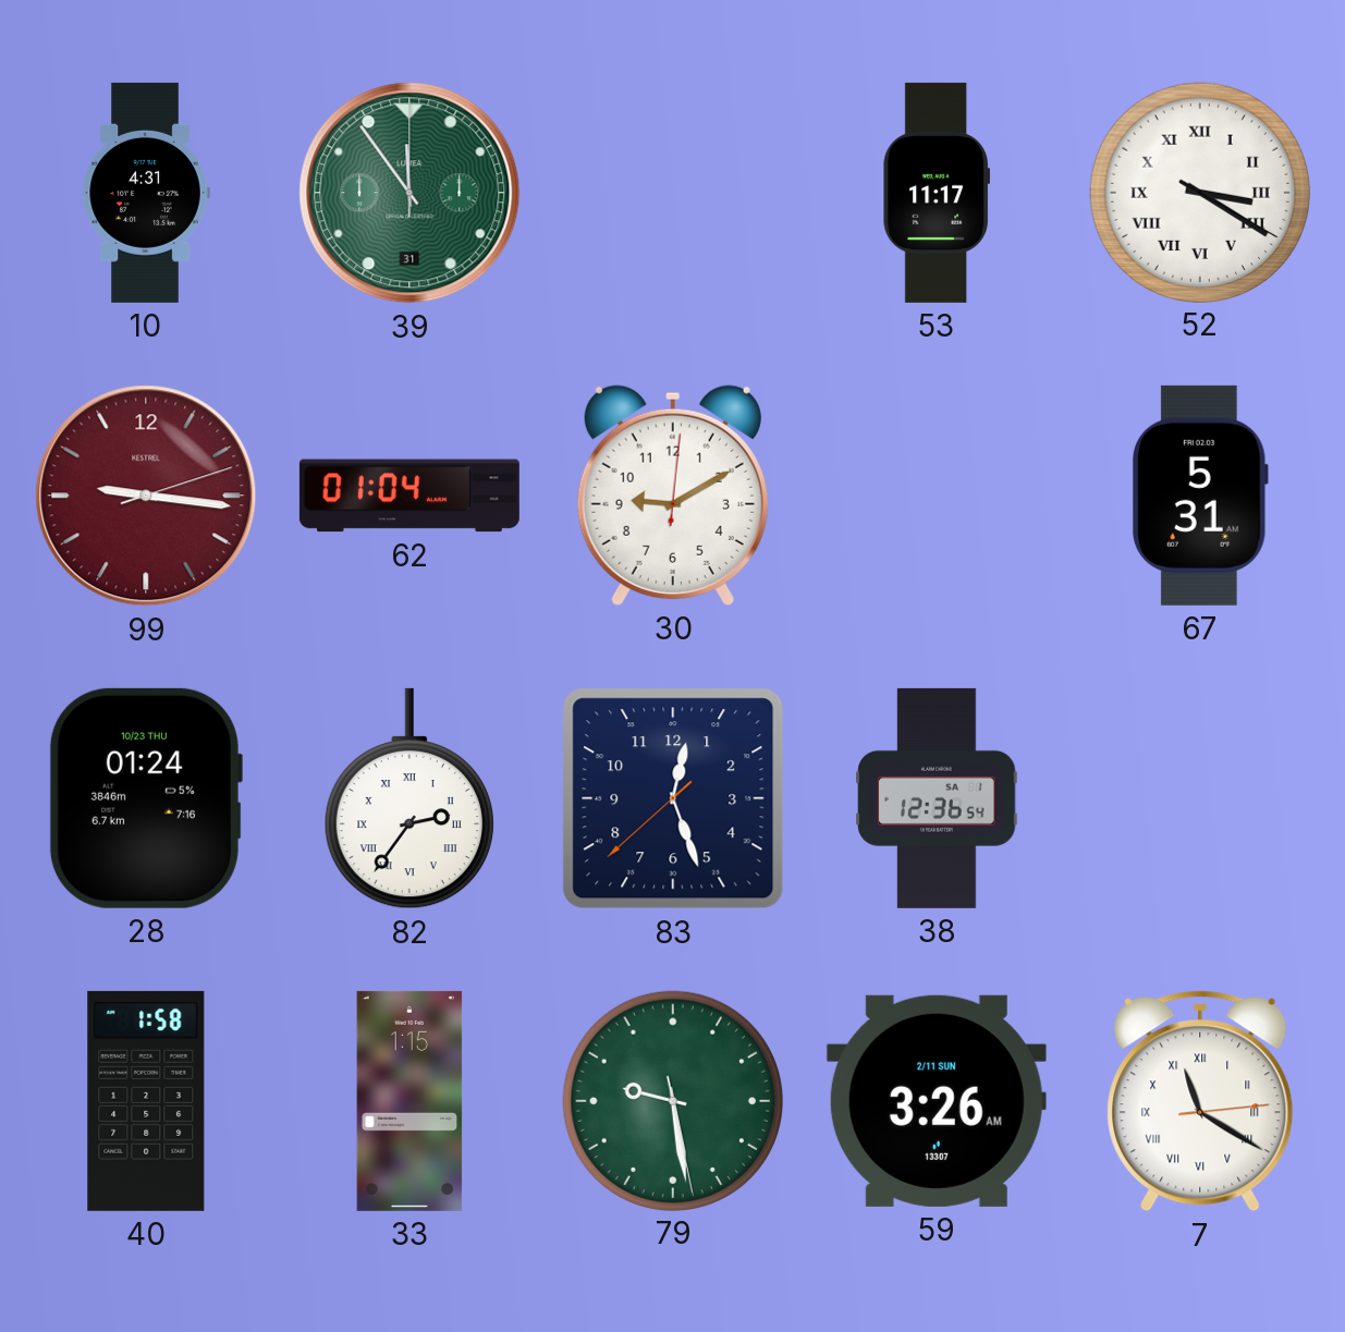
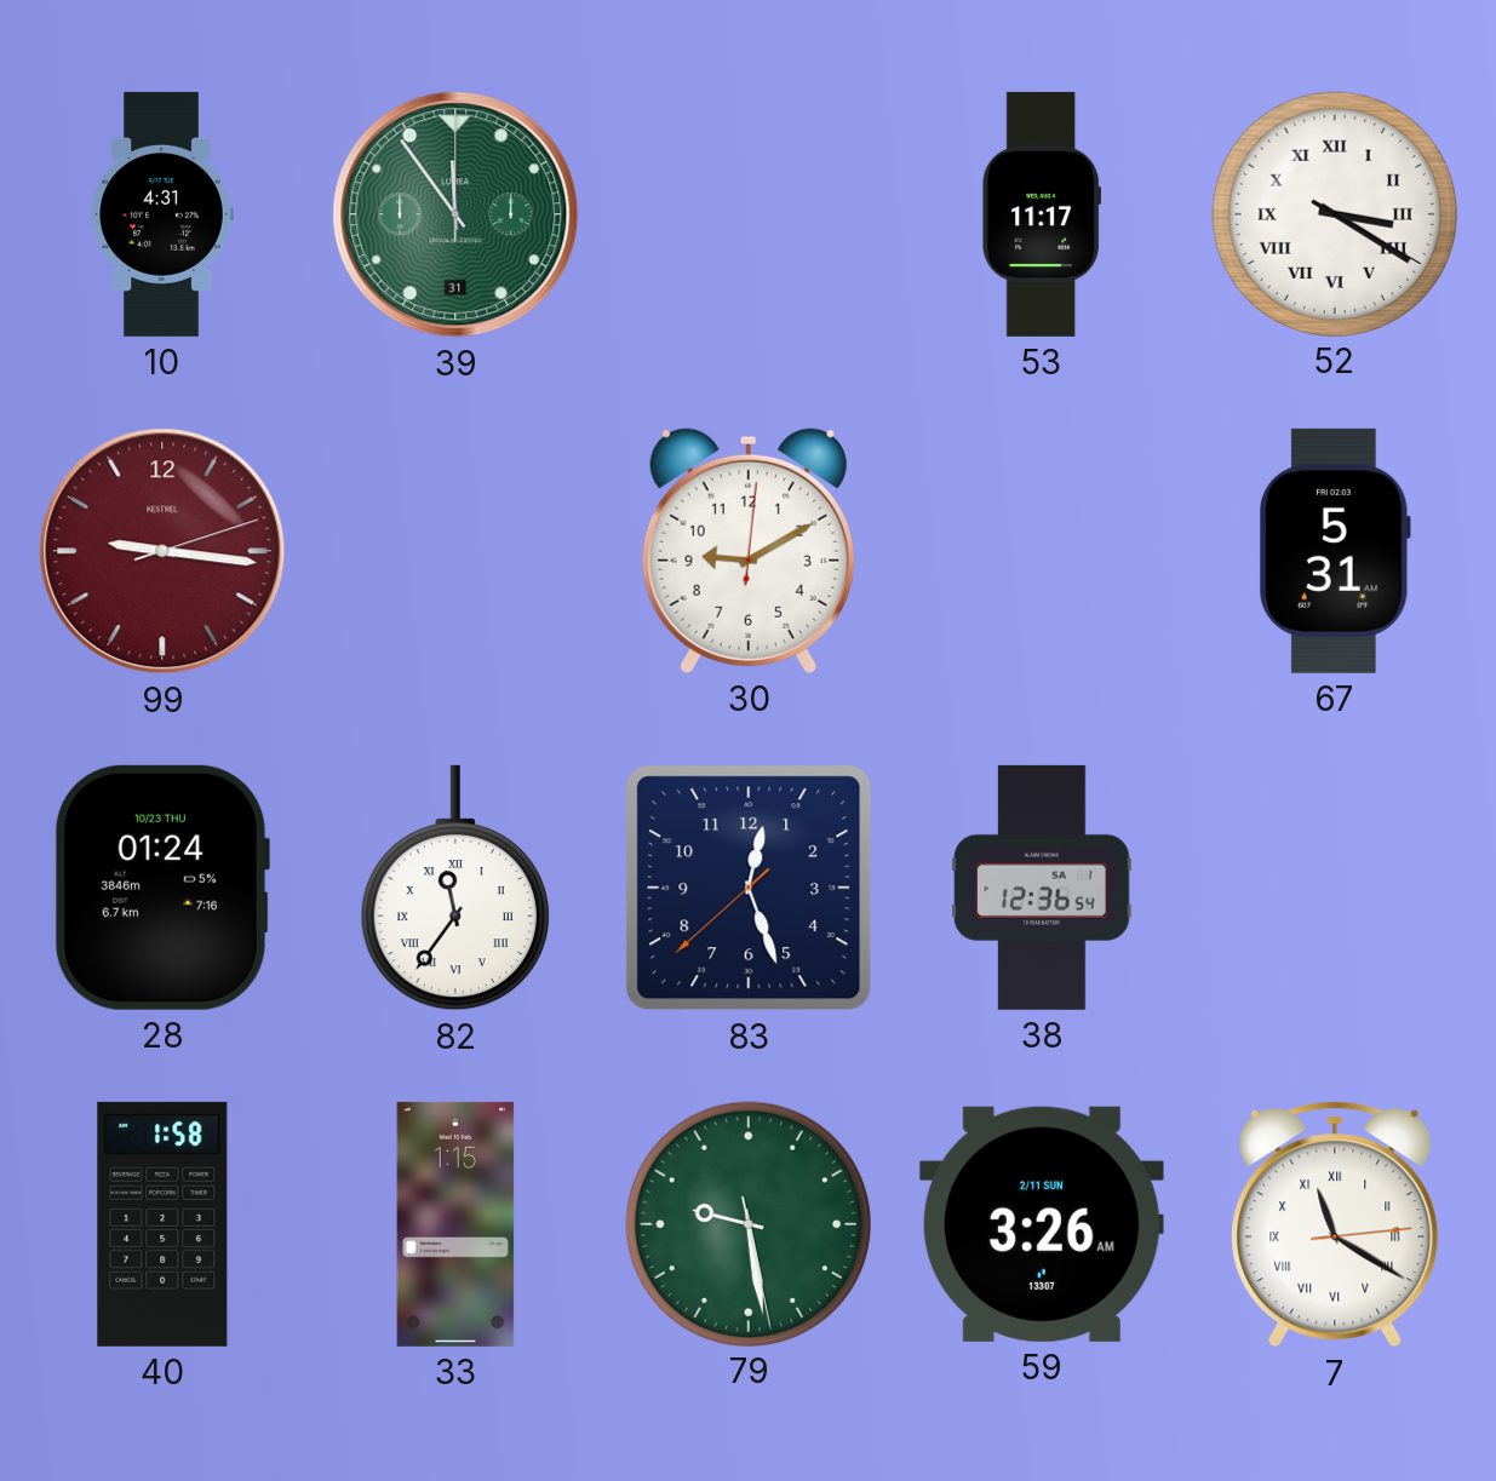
62: 01:04 -> none (409, 496)
82: 2:36 -> 11:36 (455, 888)
